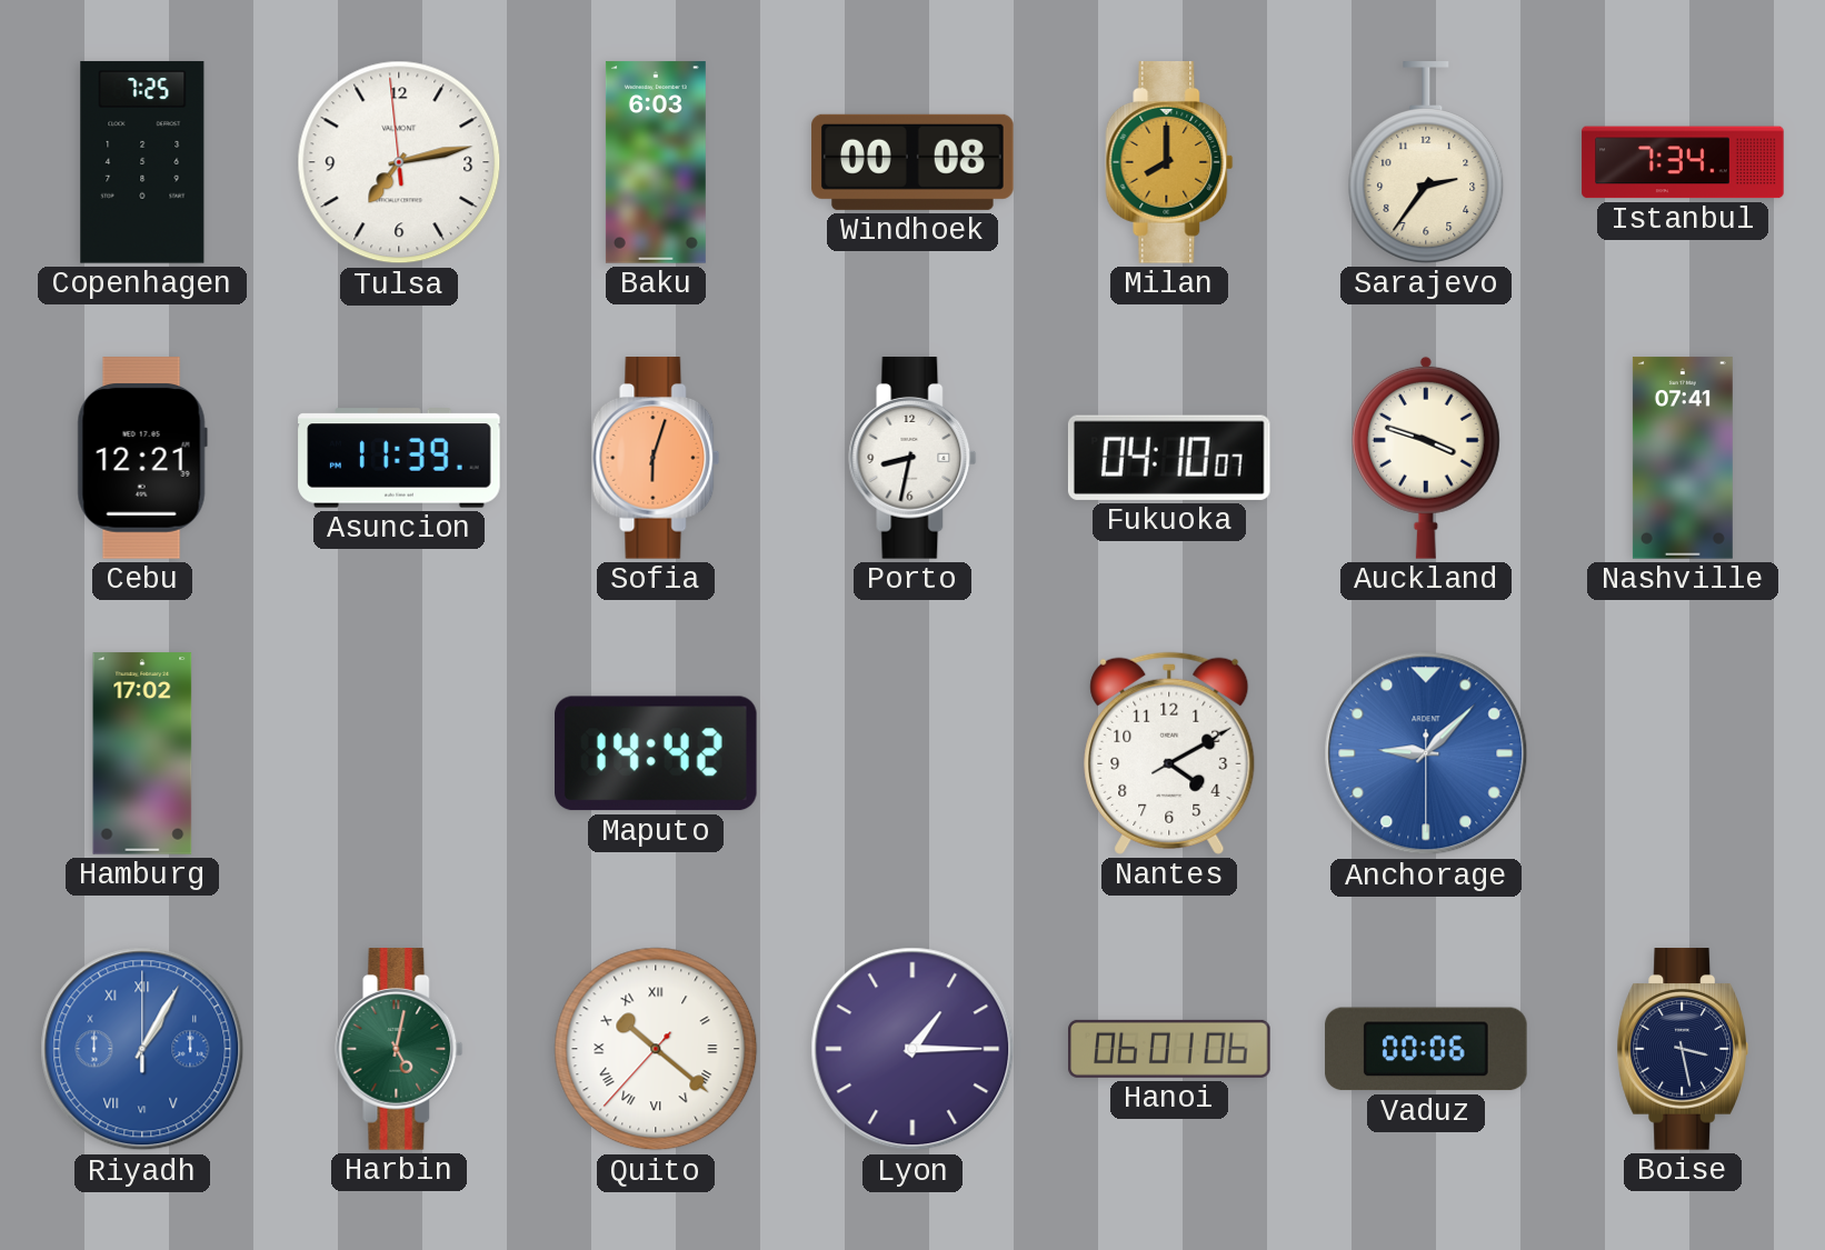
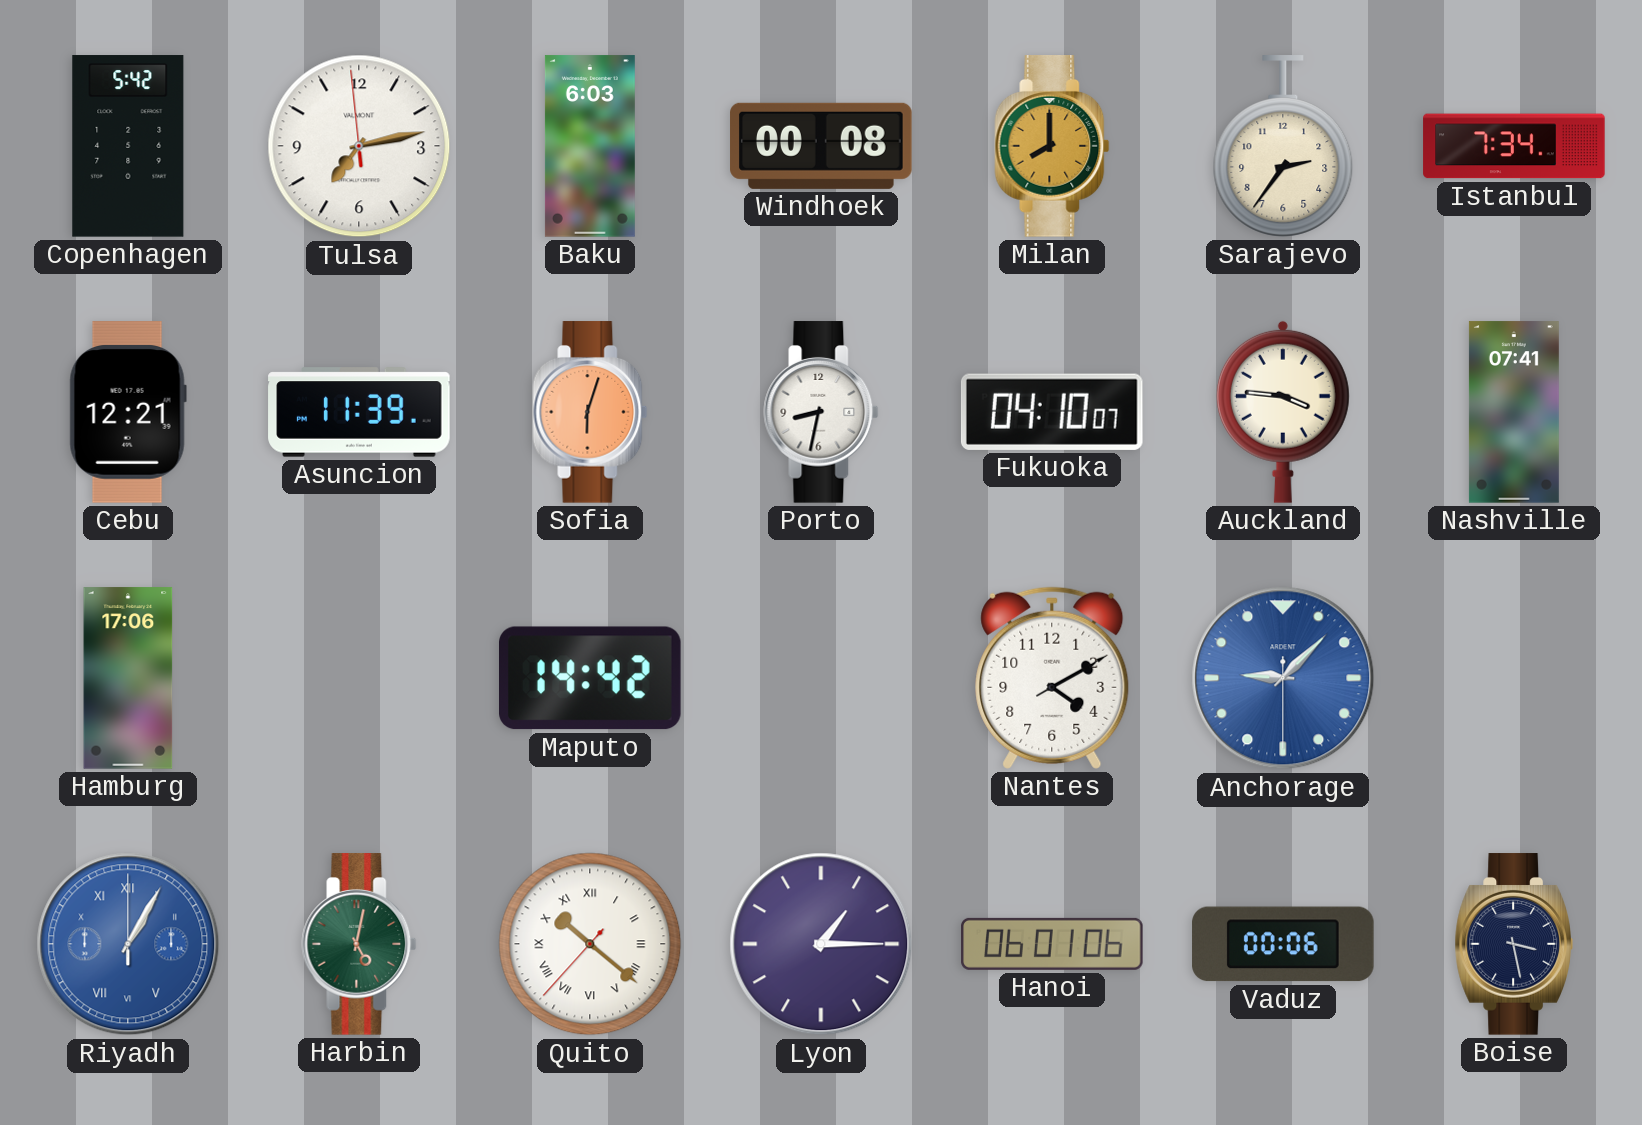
Copenhagen: 7:25 -> 5:42 (128, 146)
Auckland: 3:48 -> 3:46 (1283, 412)
Hamburg: 17:02 -> 17:06 (128, 678)
